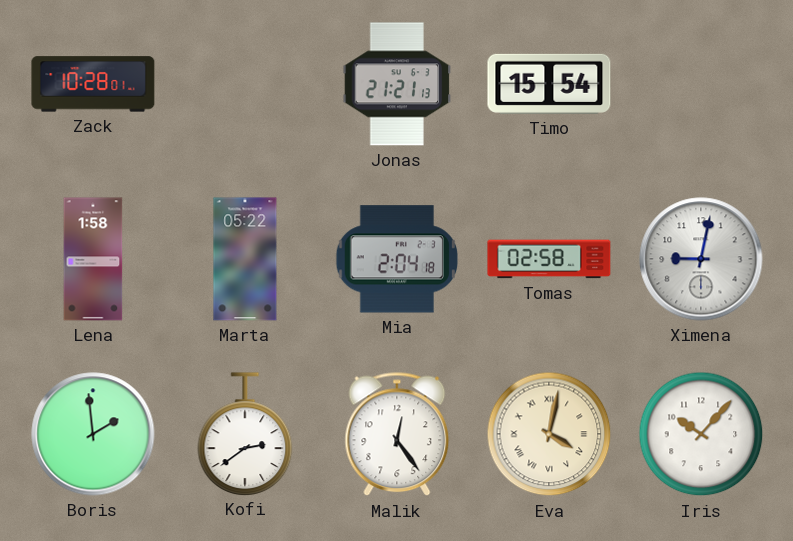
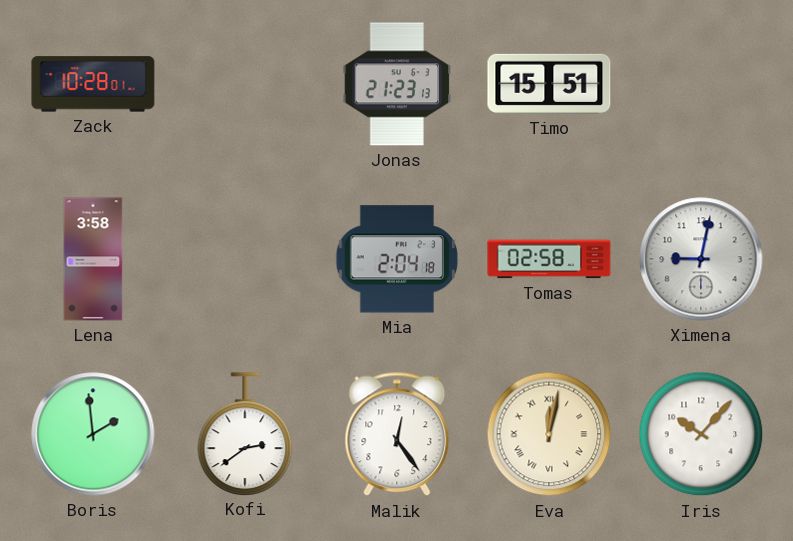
Jonas: 21:21 -> 21:23 (397, 84)
Timo: 15:54 -> 15:51 (549, 84)
Lena: 1:58 -> 3:58 (93, 259)
Marta: 05:22 -> none (245, 259)
Eva: 4:02 -> 12:02 (549, 434)
